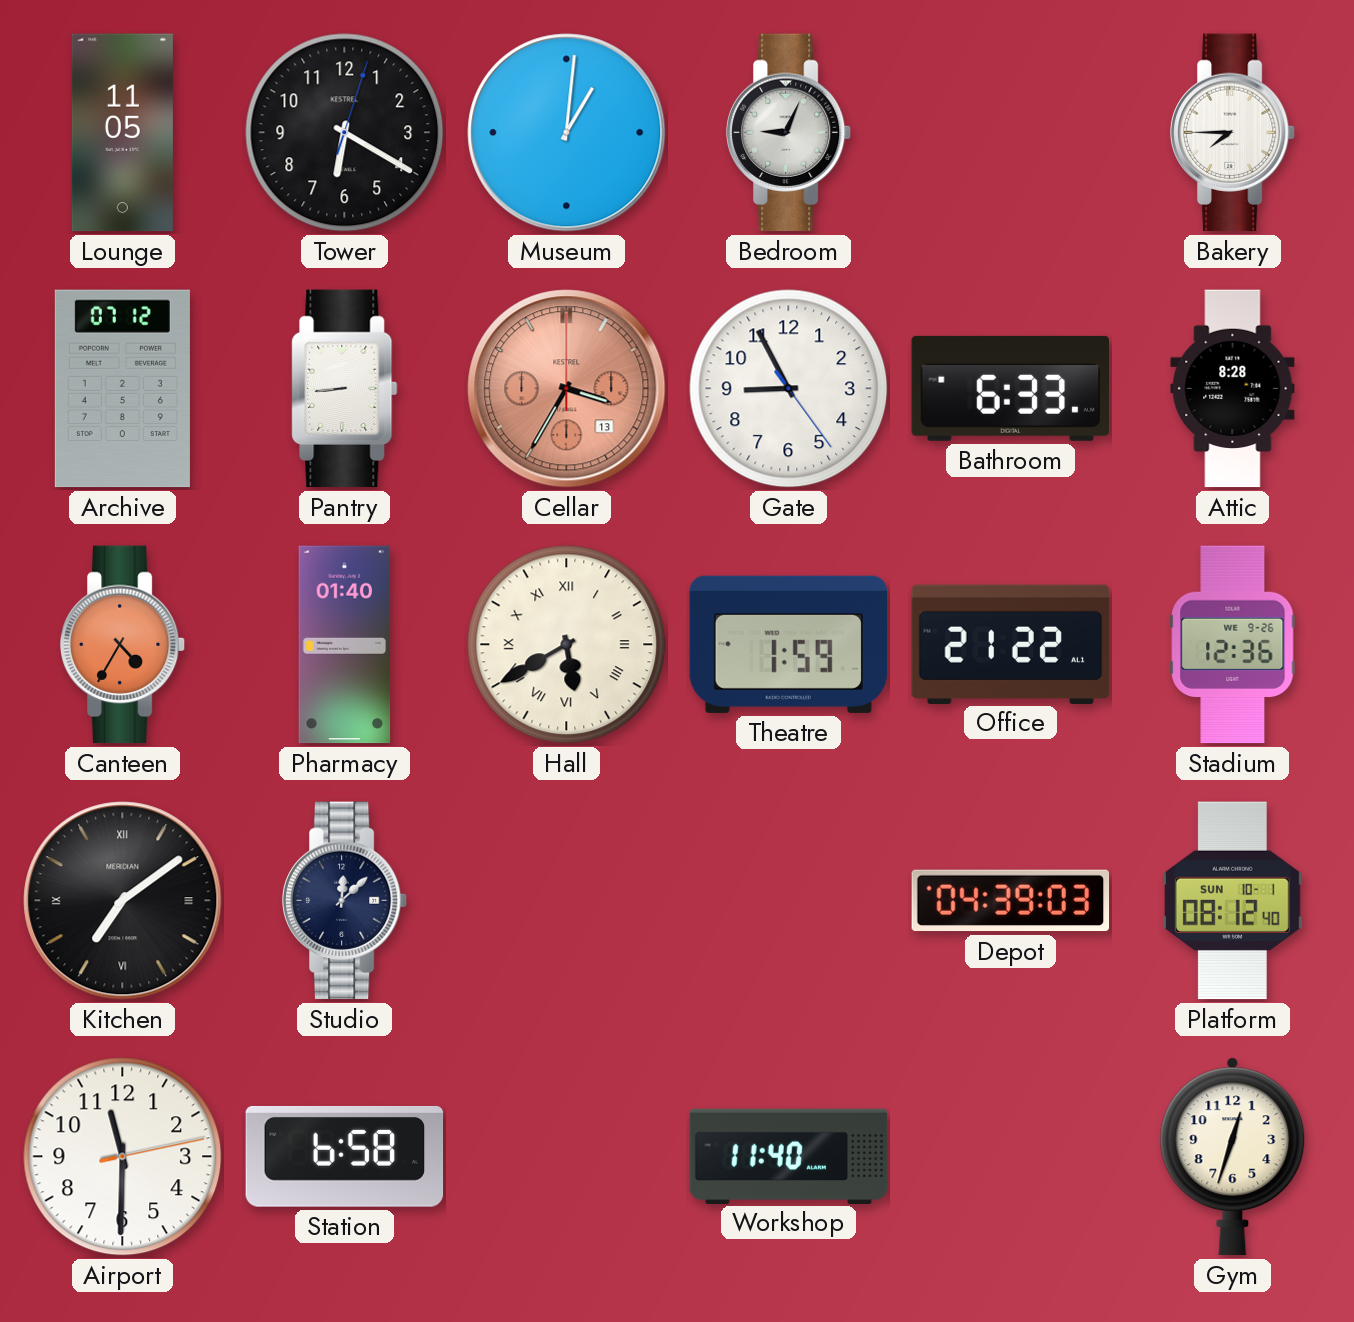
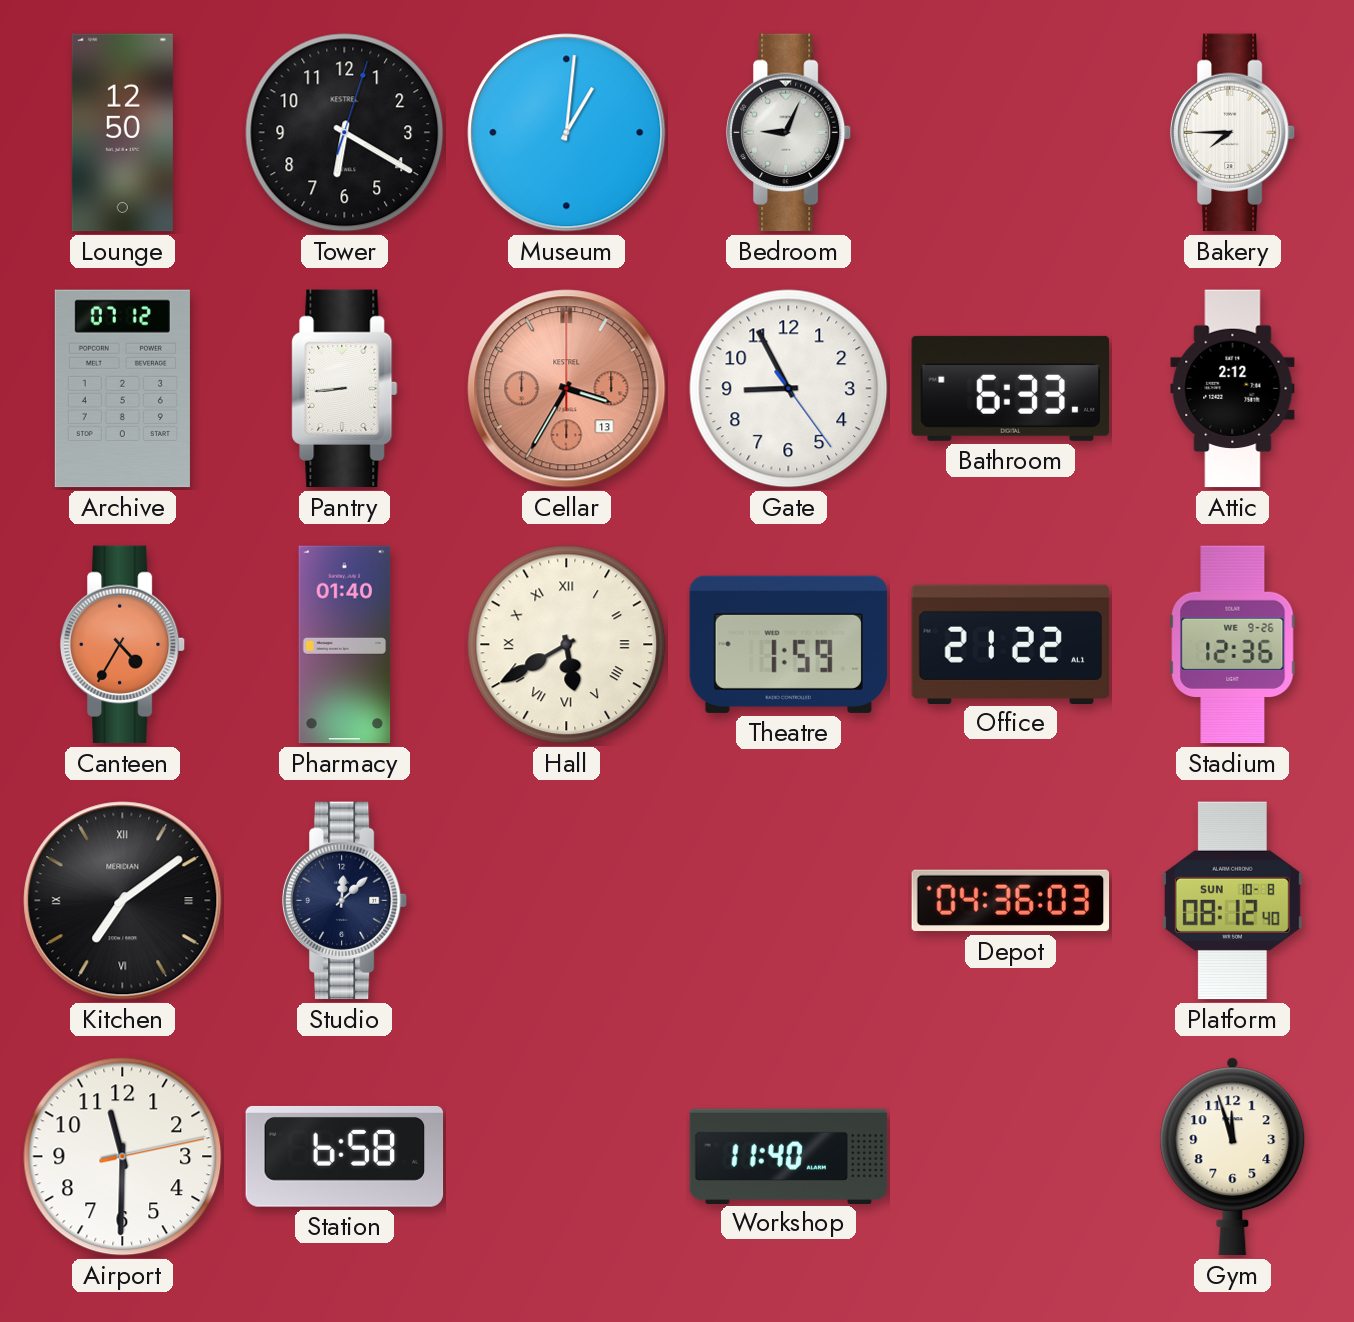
Lounge: 11:05 -> 12:50 (122, 133)
Attic: 8:28 -> 2:12 (1233, 389)
Depot: 04:39 -> 04:36 (1011, 901)
Platform date: SUN 10-1 -> SUN 10-8 (1232, 901)
Gym: 12:33 -> 11:57 (1233, 1157)
